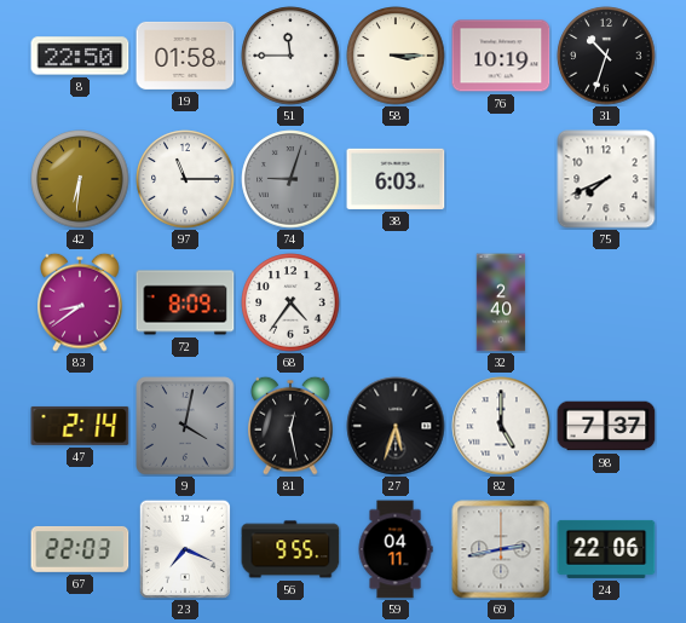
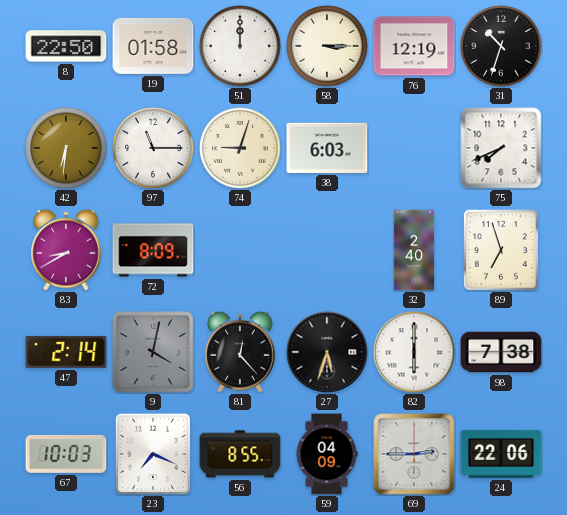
51: 11:45 -> 12:00 (240, 46)
76: 10:19 -> 12:19 (414, 46)
74 dial: grey -> cream (240, 148)
83: 8:39 -> 8:40 (66, 250)
68: 4:36 -> none (290, 302)
89: none -> 6:57 (502, 251)
81: 12:28 -> 12:23 (240, 352)
82: 5:00 -> 6:00 (414, 352)
98: 7:37 -> 7:38 (501, 352)
67: 22:03 -> 10:03 (66, 454)
56: 9:55 -> 8:55 (240, 454)
59: 04:11 -> 04:09 (327, 454)
69: 2:43 -> 2:45 (414, 454)
